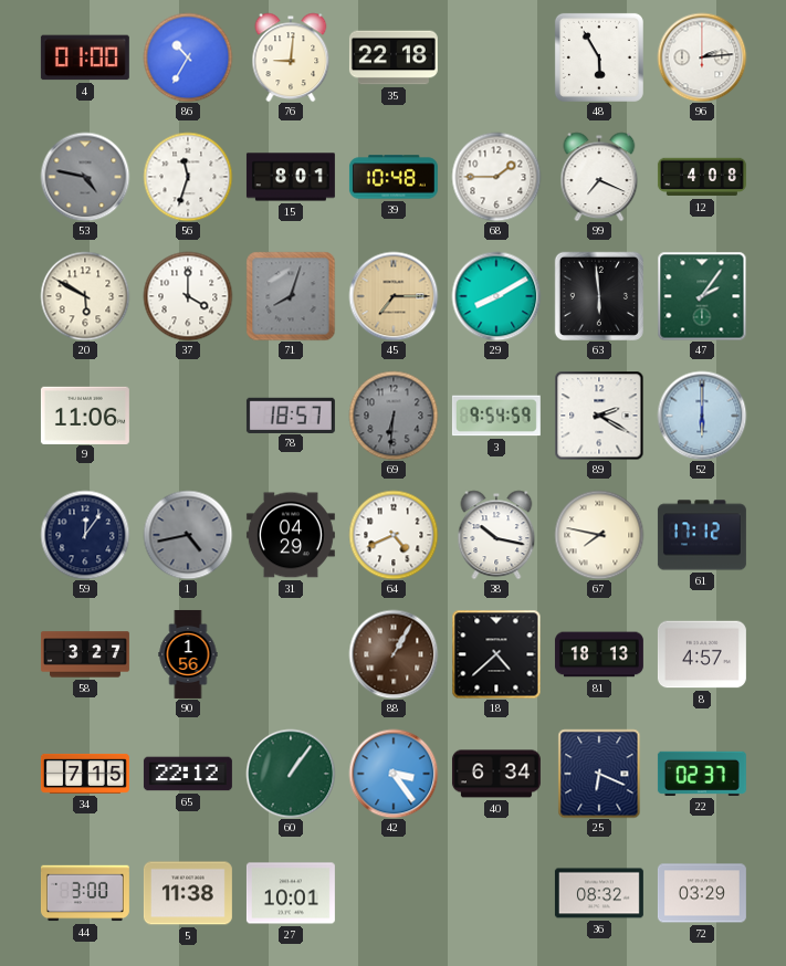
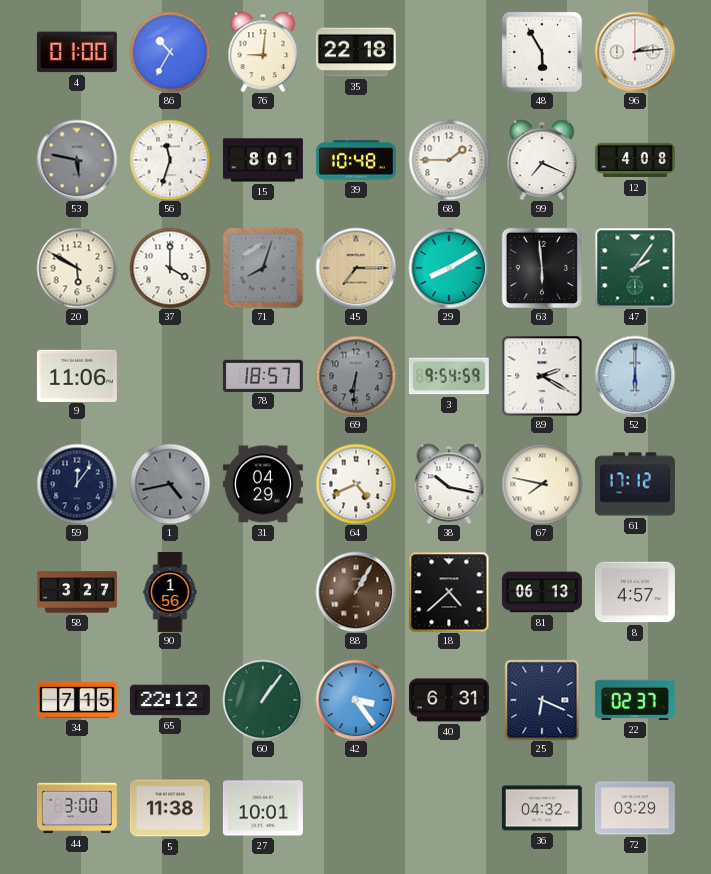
53: 4:47 -> 5:47 (77, 160)
81: 18:13 -> 06:13 (542, 592)
40: 6:34 -> 6:31 (449, 700)
36: 08:32 -> 04:32 (542, 808)
